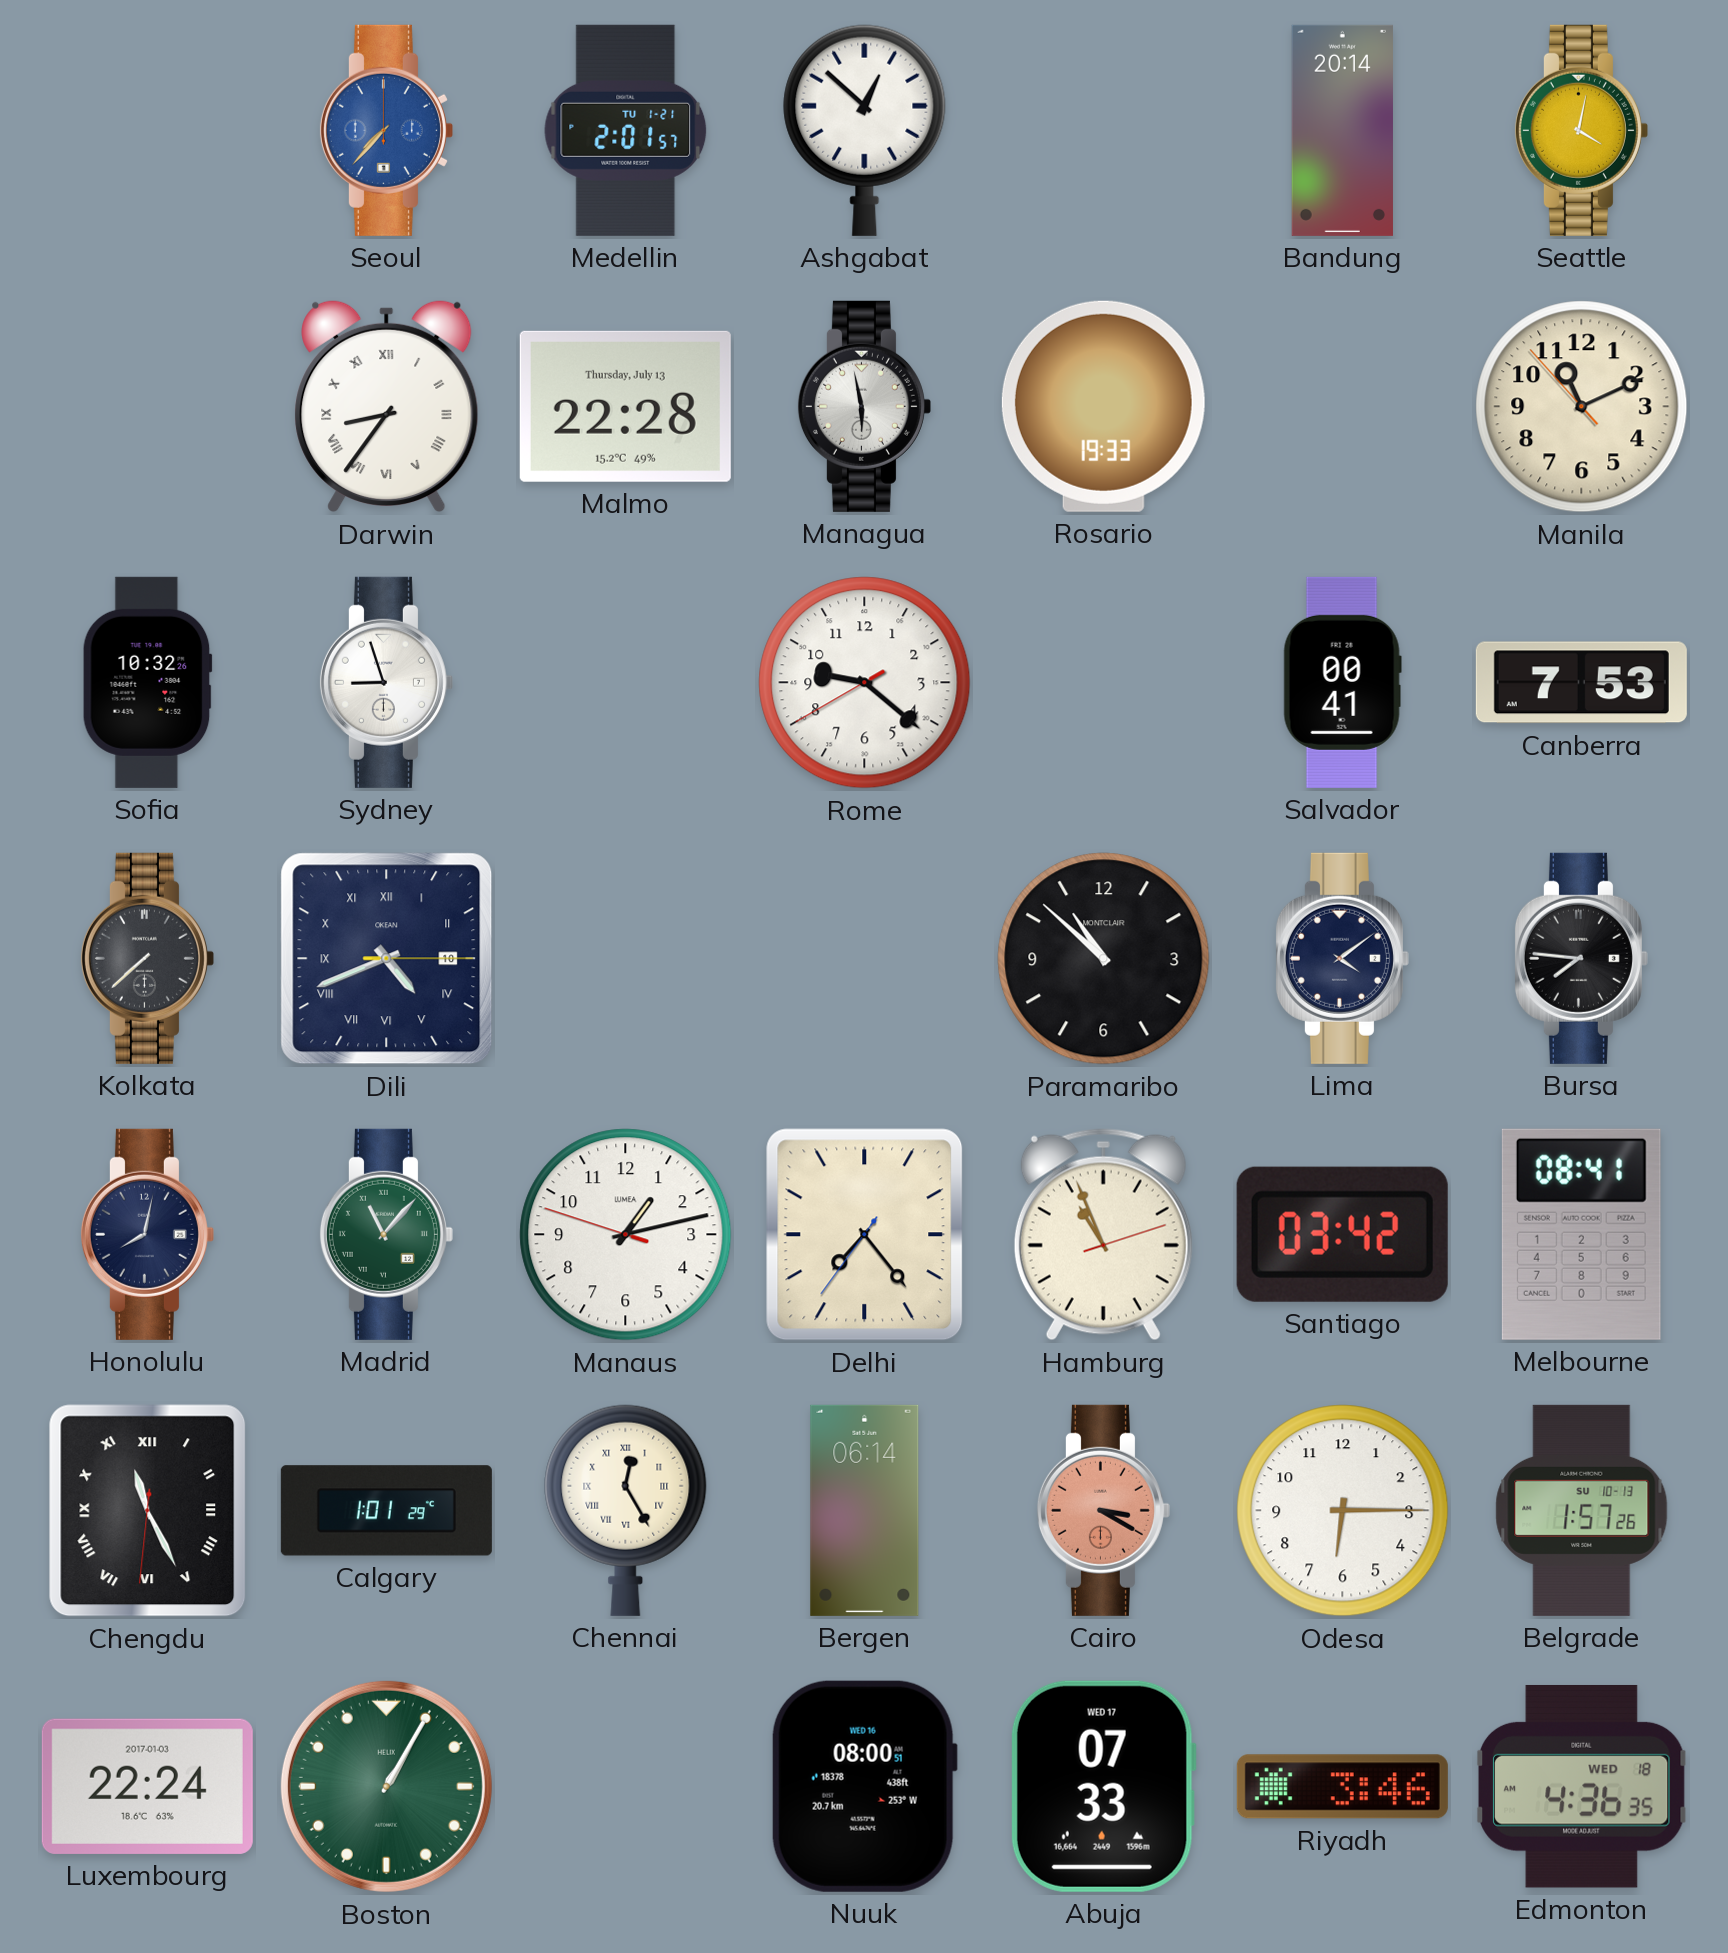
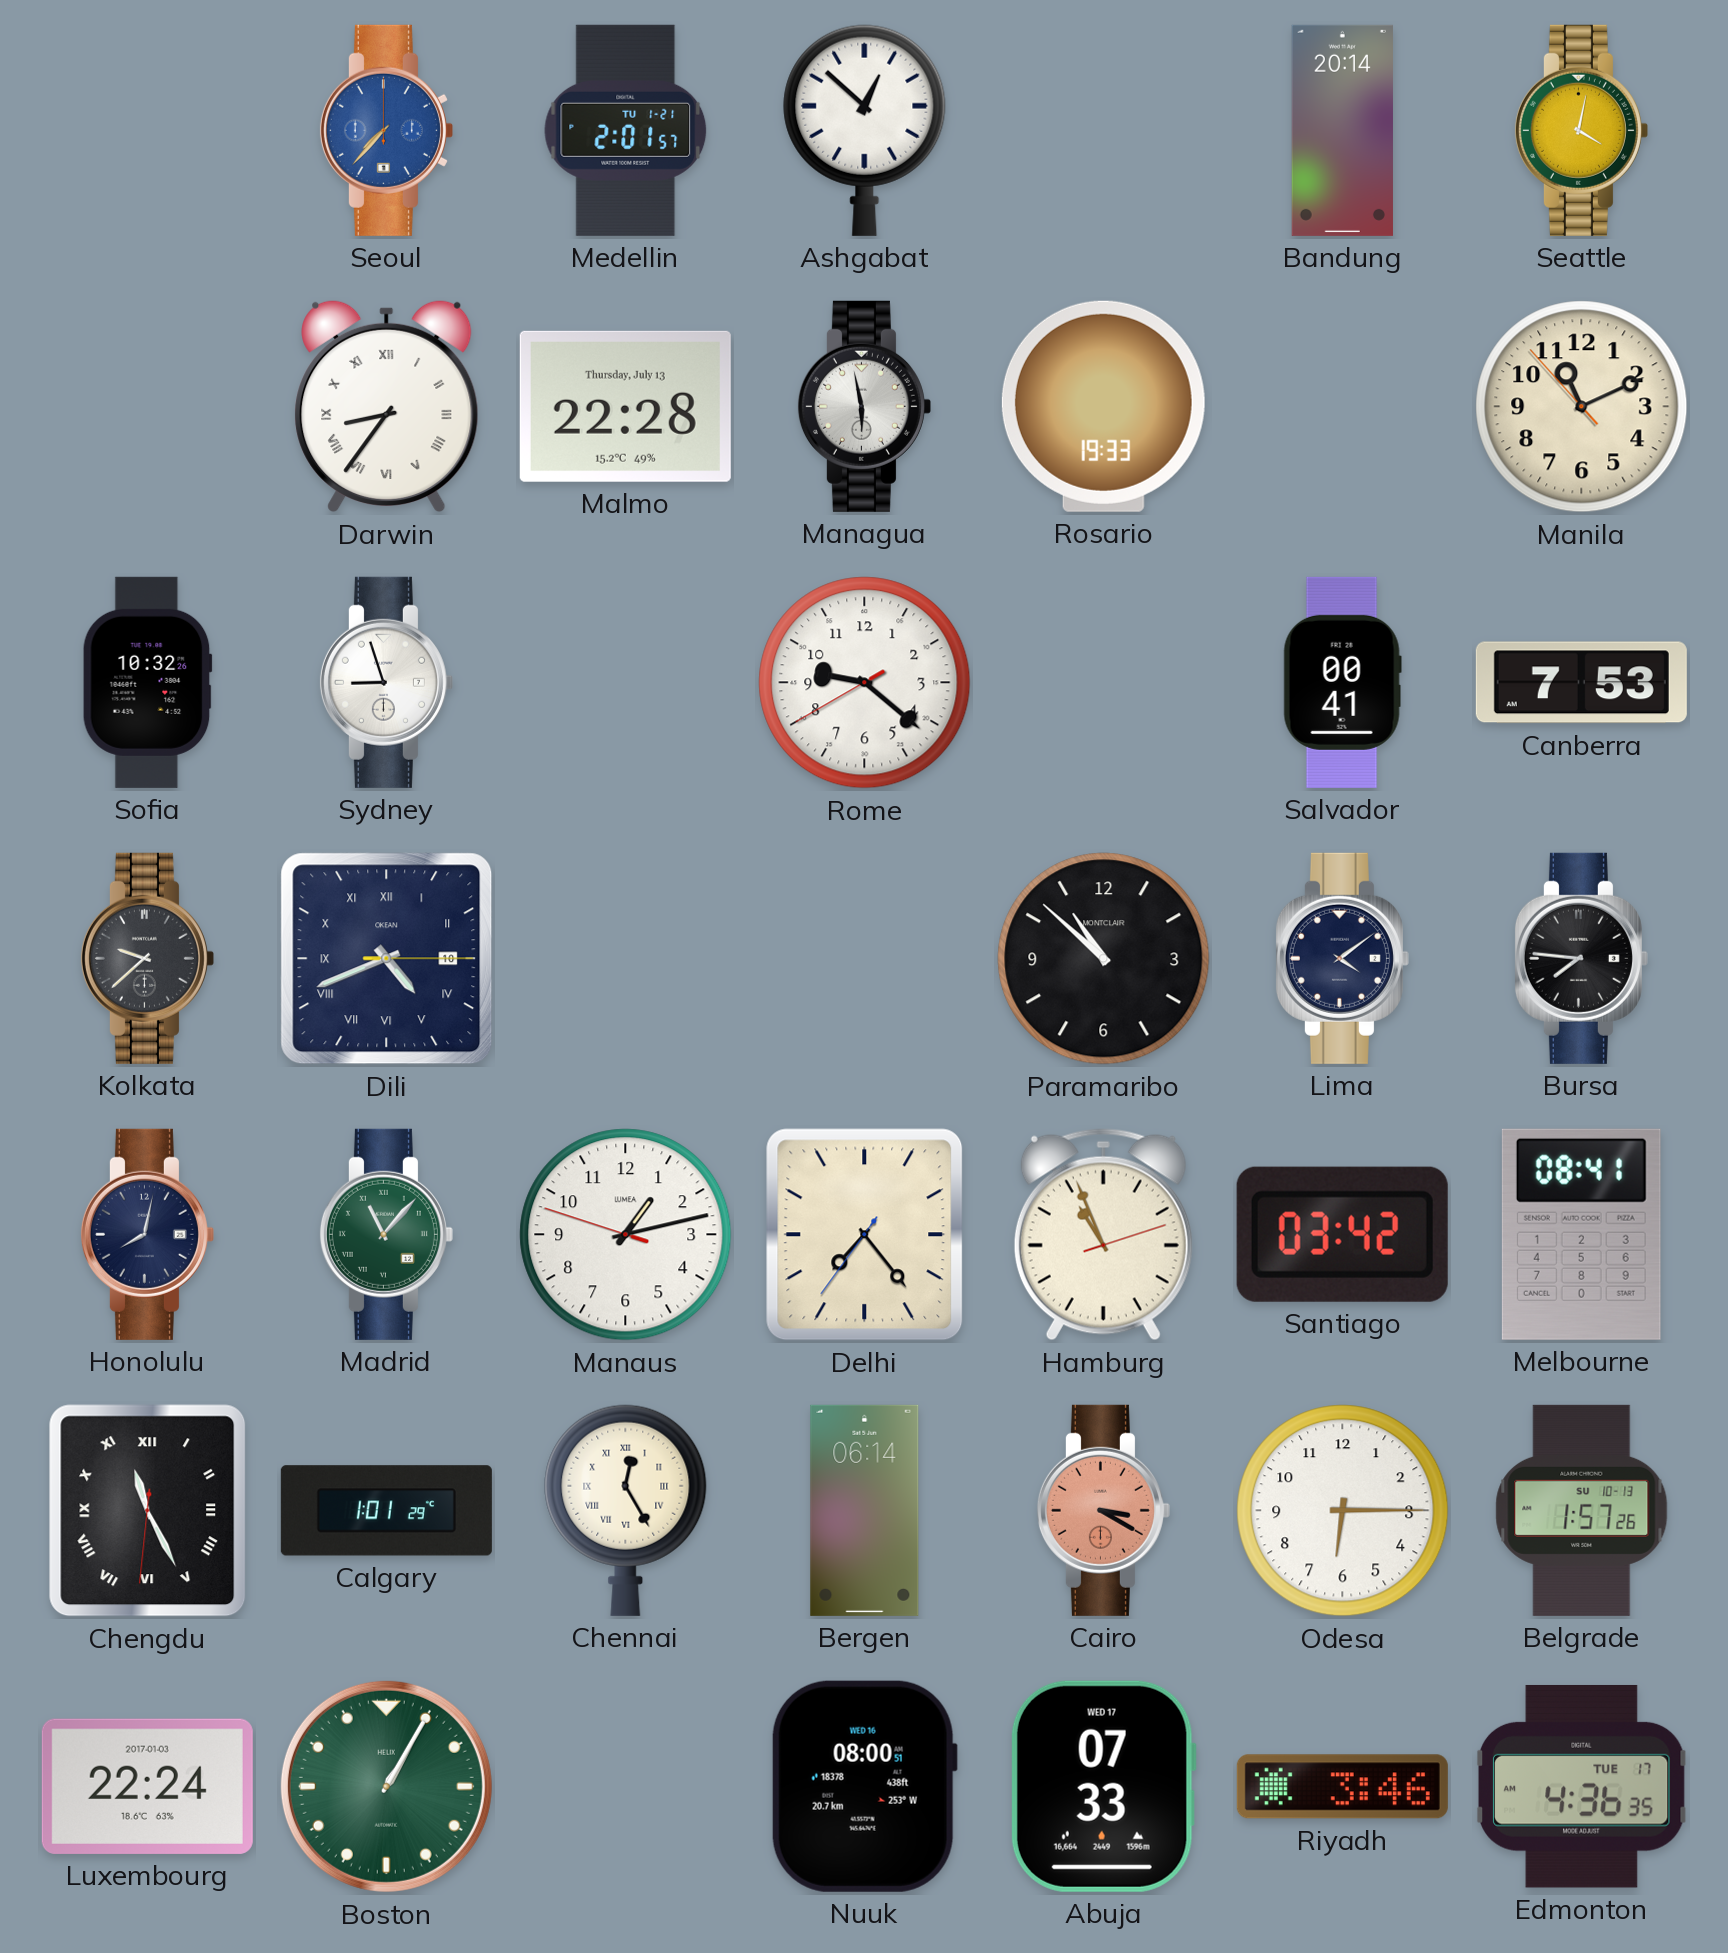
Kolkata: 7:38 -> 9:38 (147, 958)
Edmonton date: WED 18 -> TUE 17 (1581, 1786)
